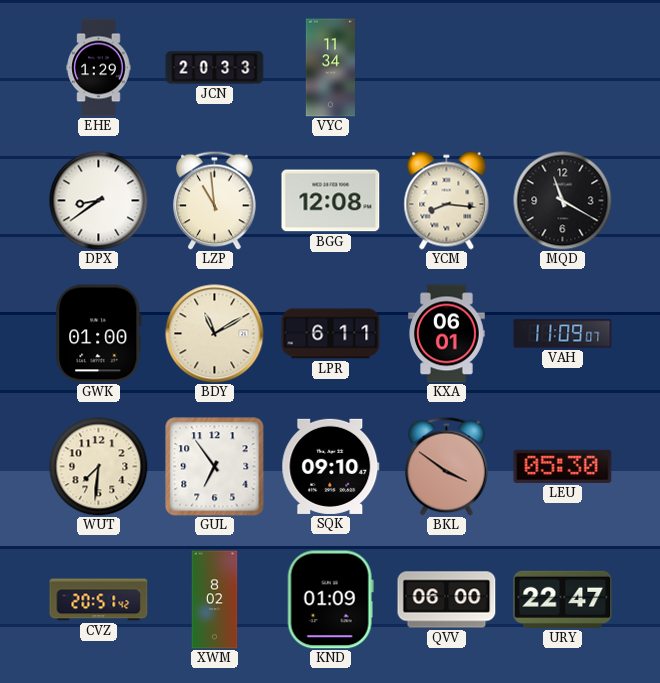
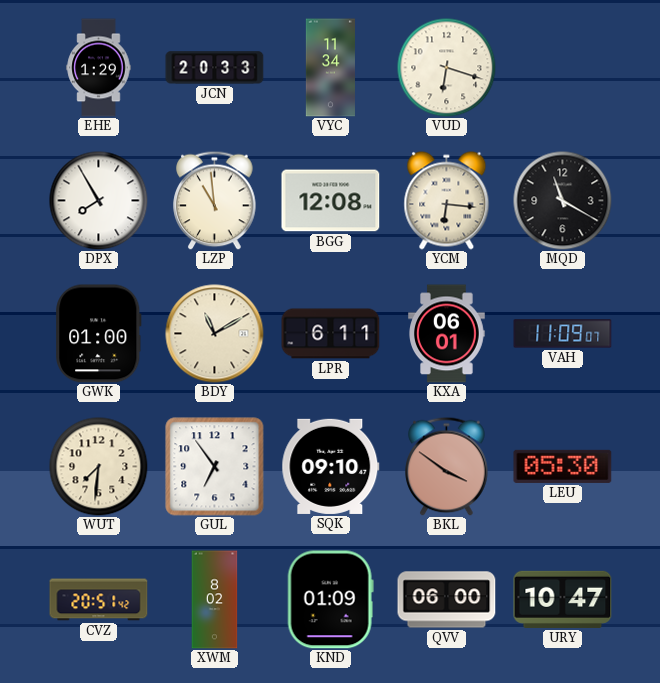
VUD: none -> 6:18 (447, 68)
DPX: 8:39 -> 7:55 (99, 201)
YCM: 8:16 -> 6:16 (447, 201)
URY: 22:47 -> 10:47 (563, 599)
